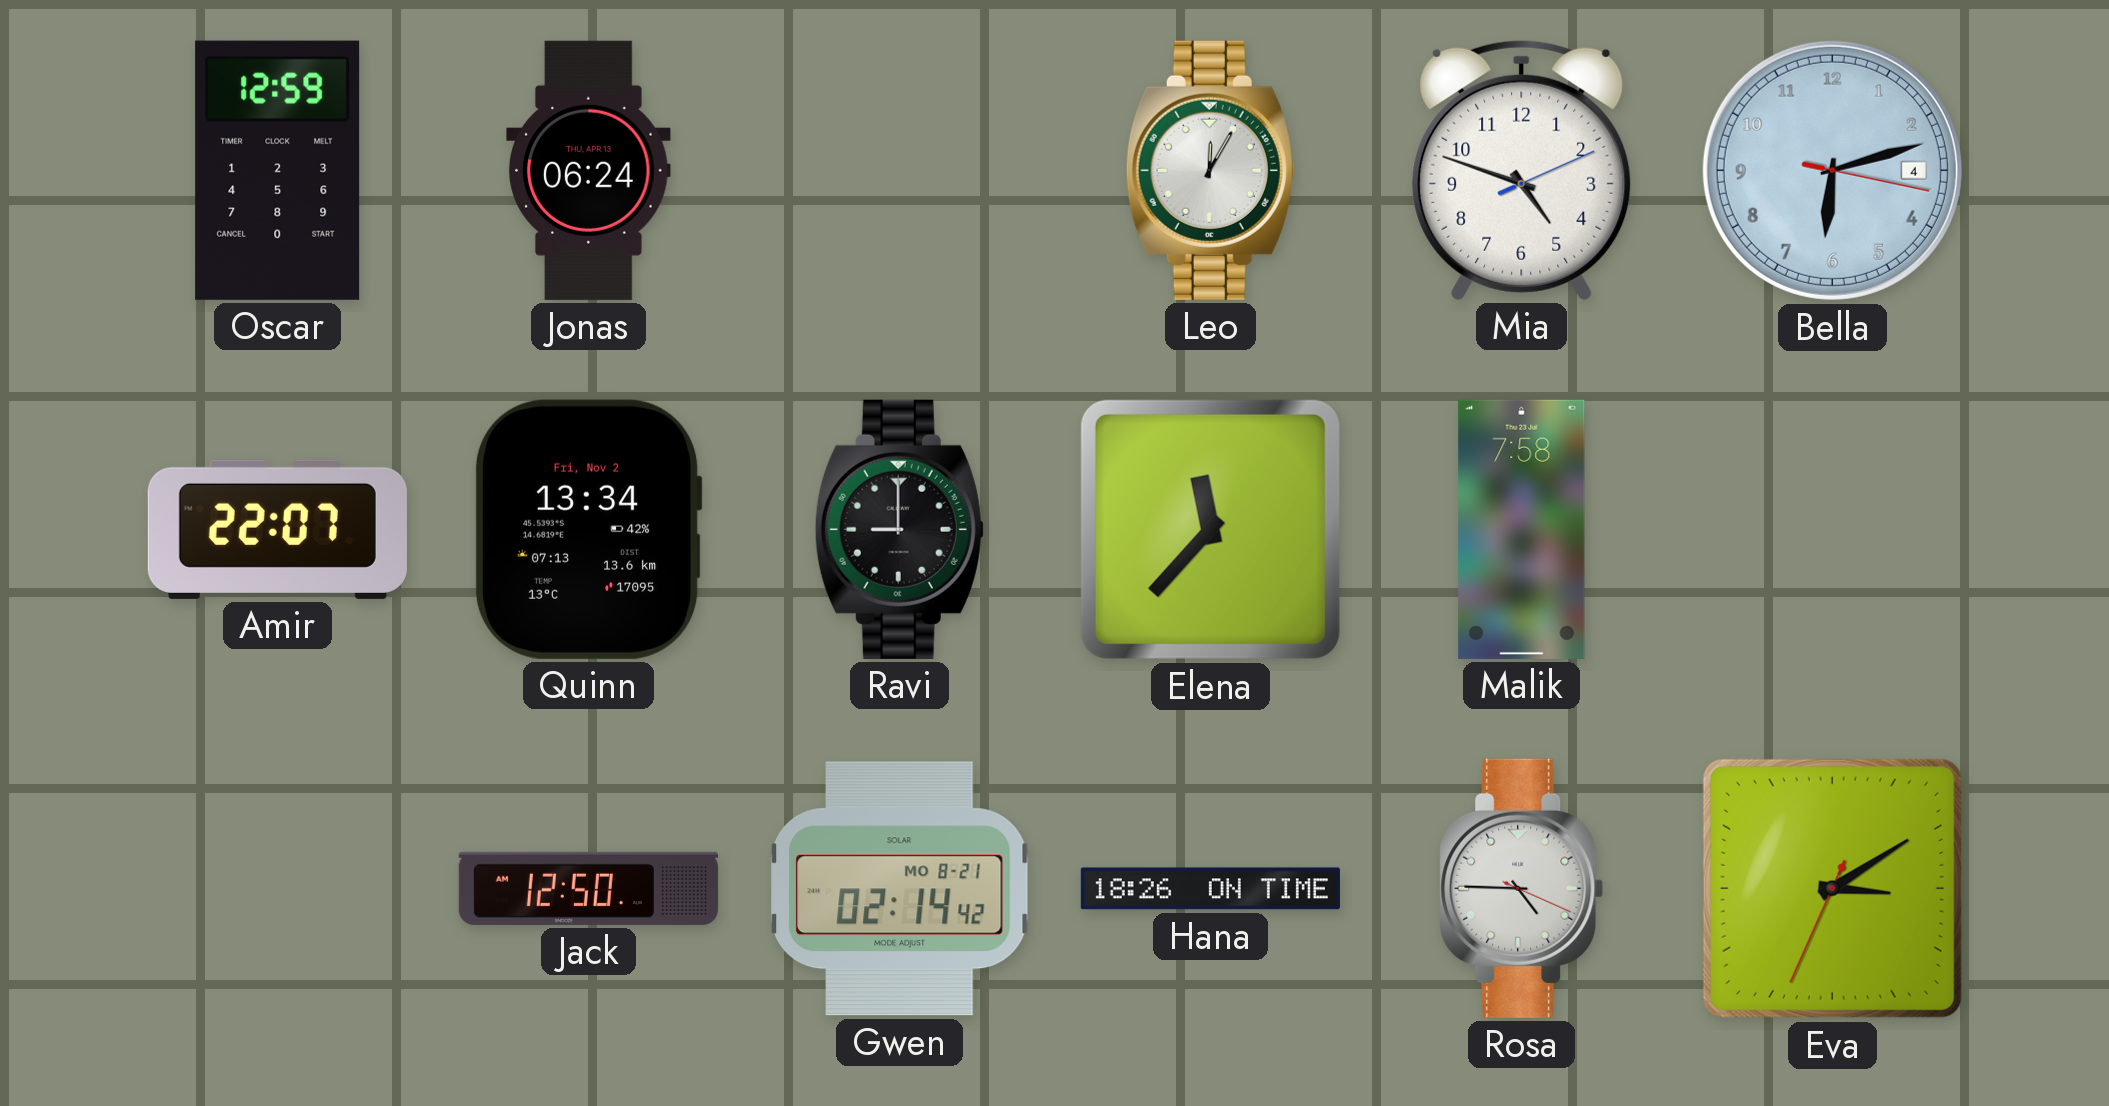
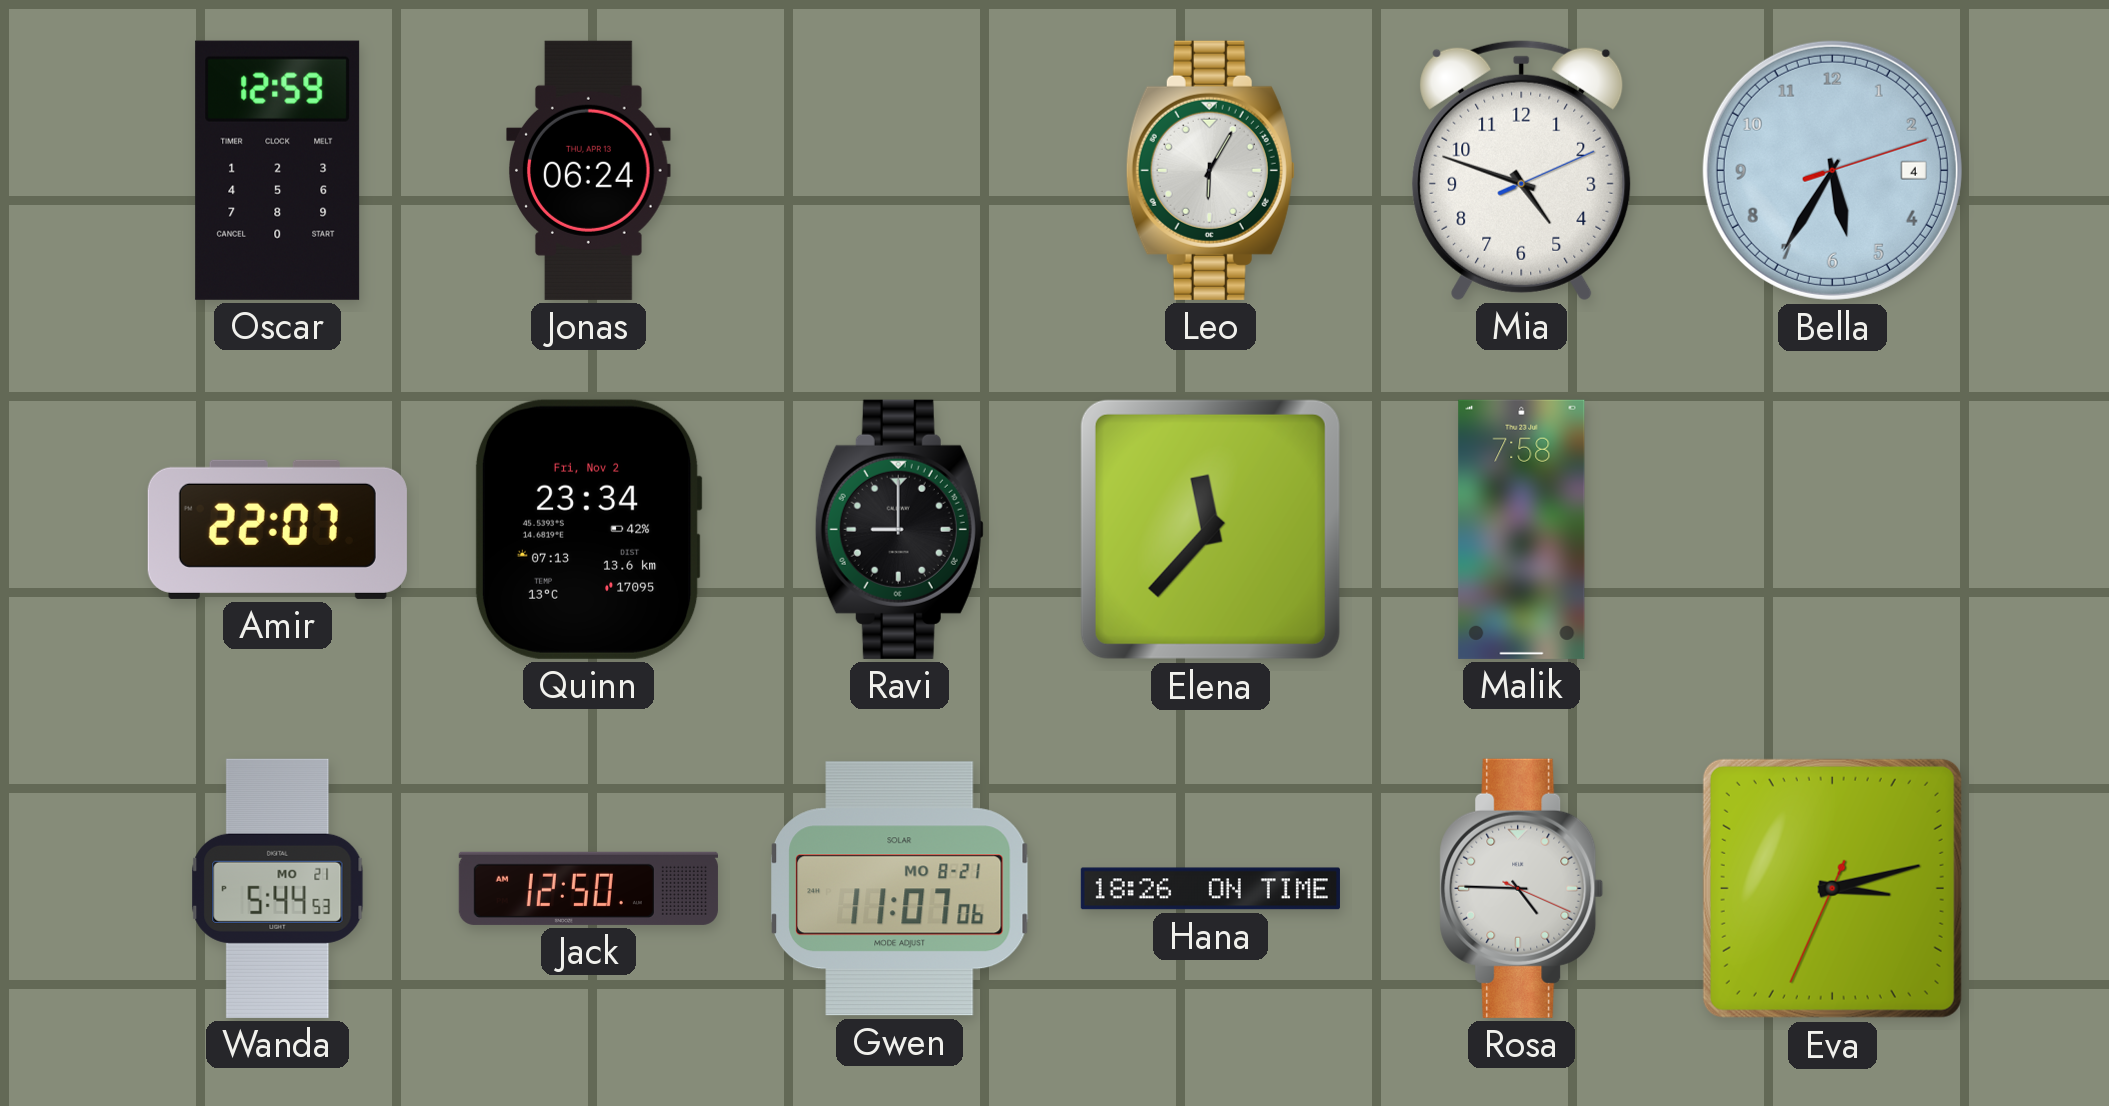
Leo: 12:05 -> 6:05 (1210, 170)
Bella: 6:12 -> 5:35 (1832, 170)
Quinn: 13:34 -> 23:34 (588, 529)
Wanda: none -> 5:44 (278, 888)
Gwen: 02:14 -> 11:07 (900, 889)
Eva: 3:09 -> 3:12 (1832, 888)
